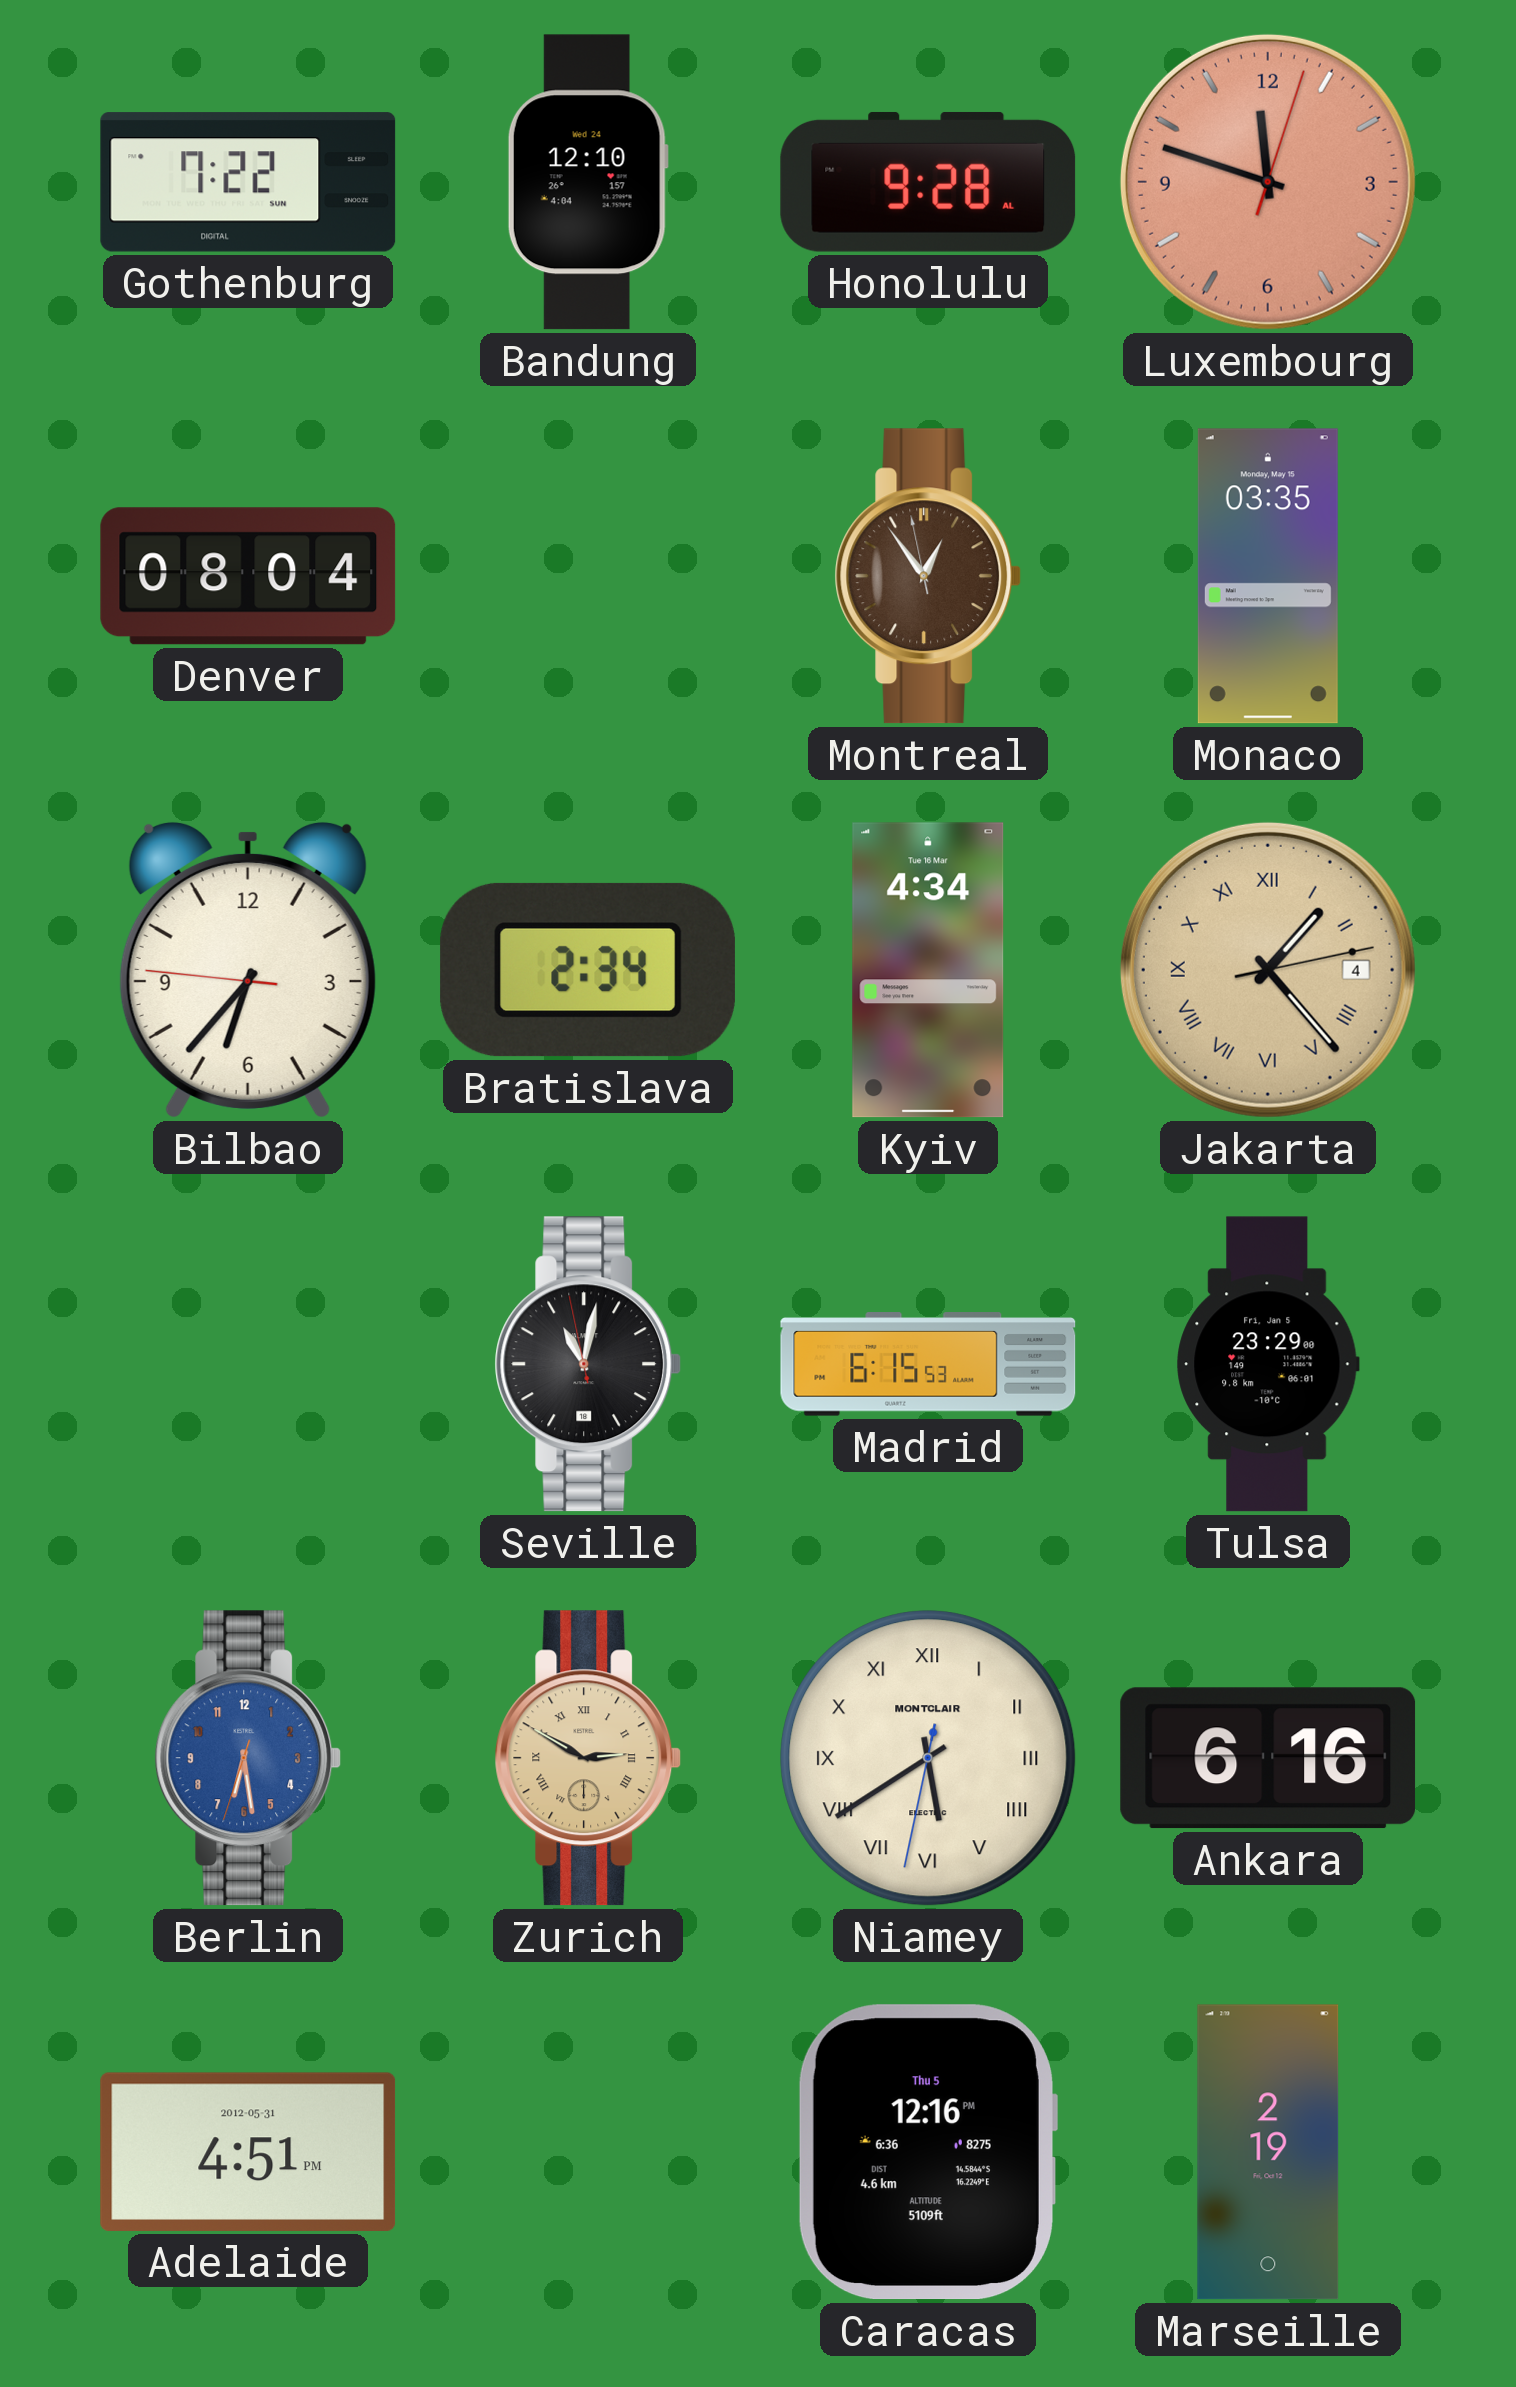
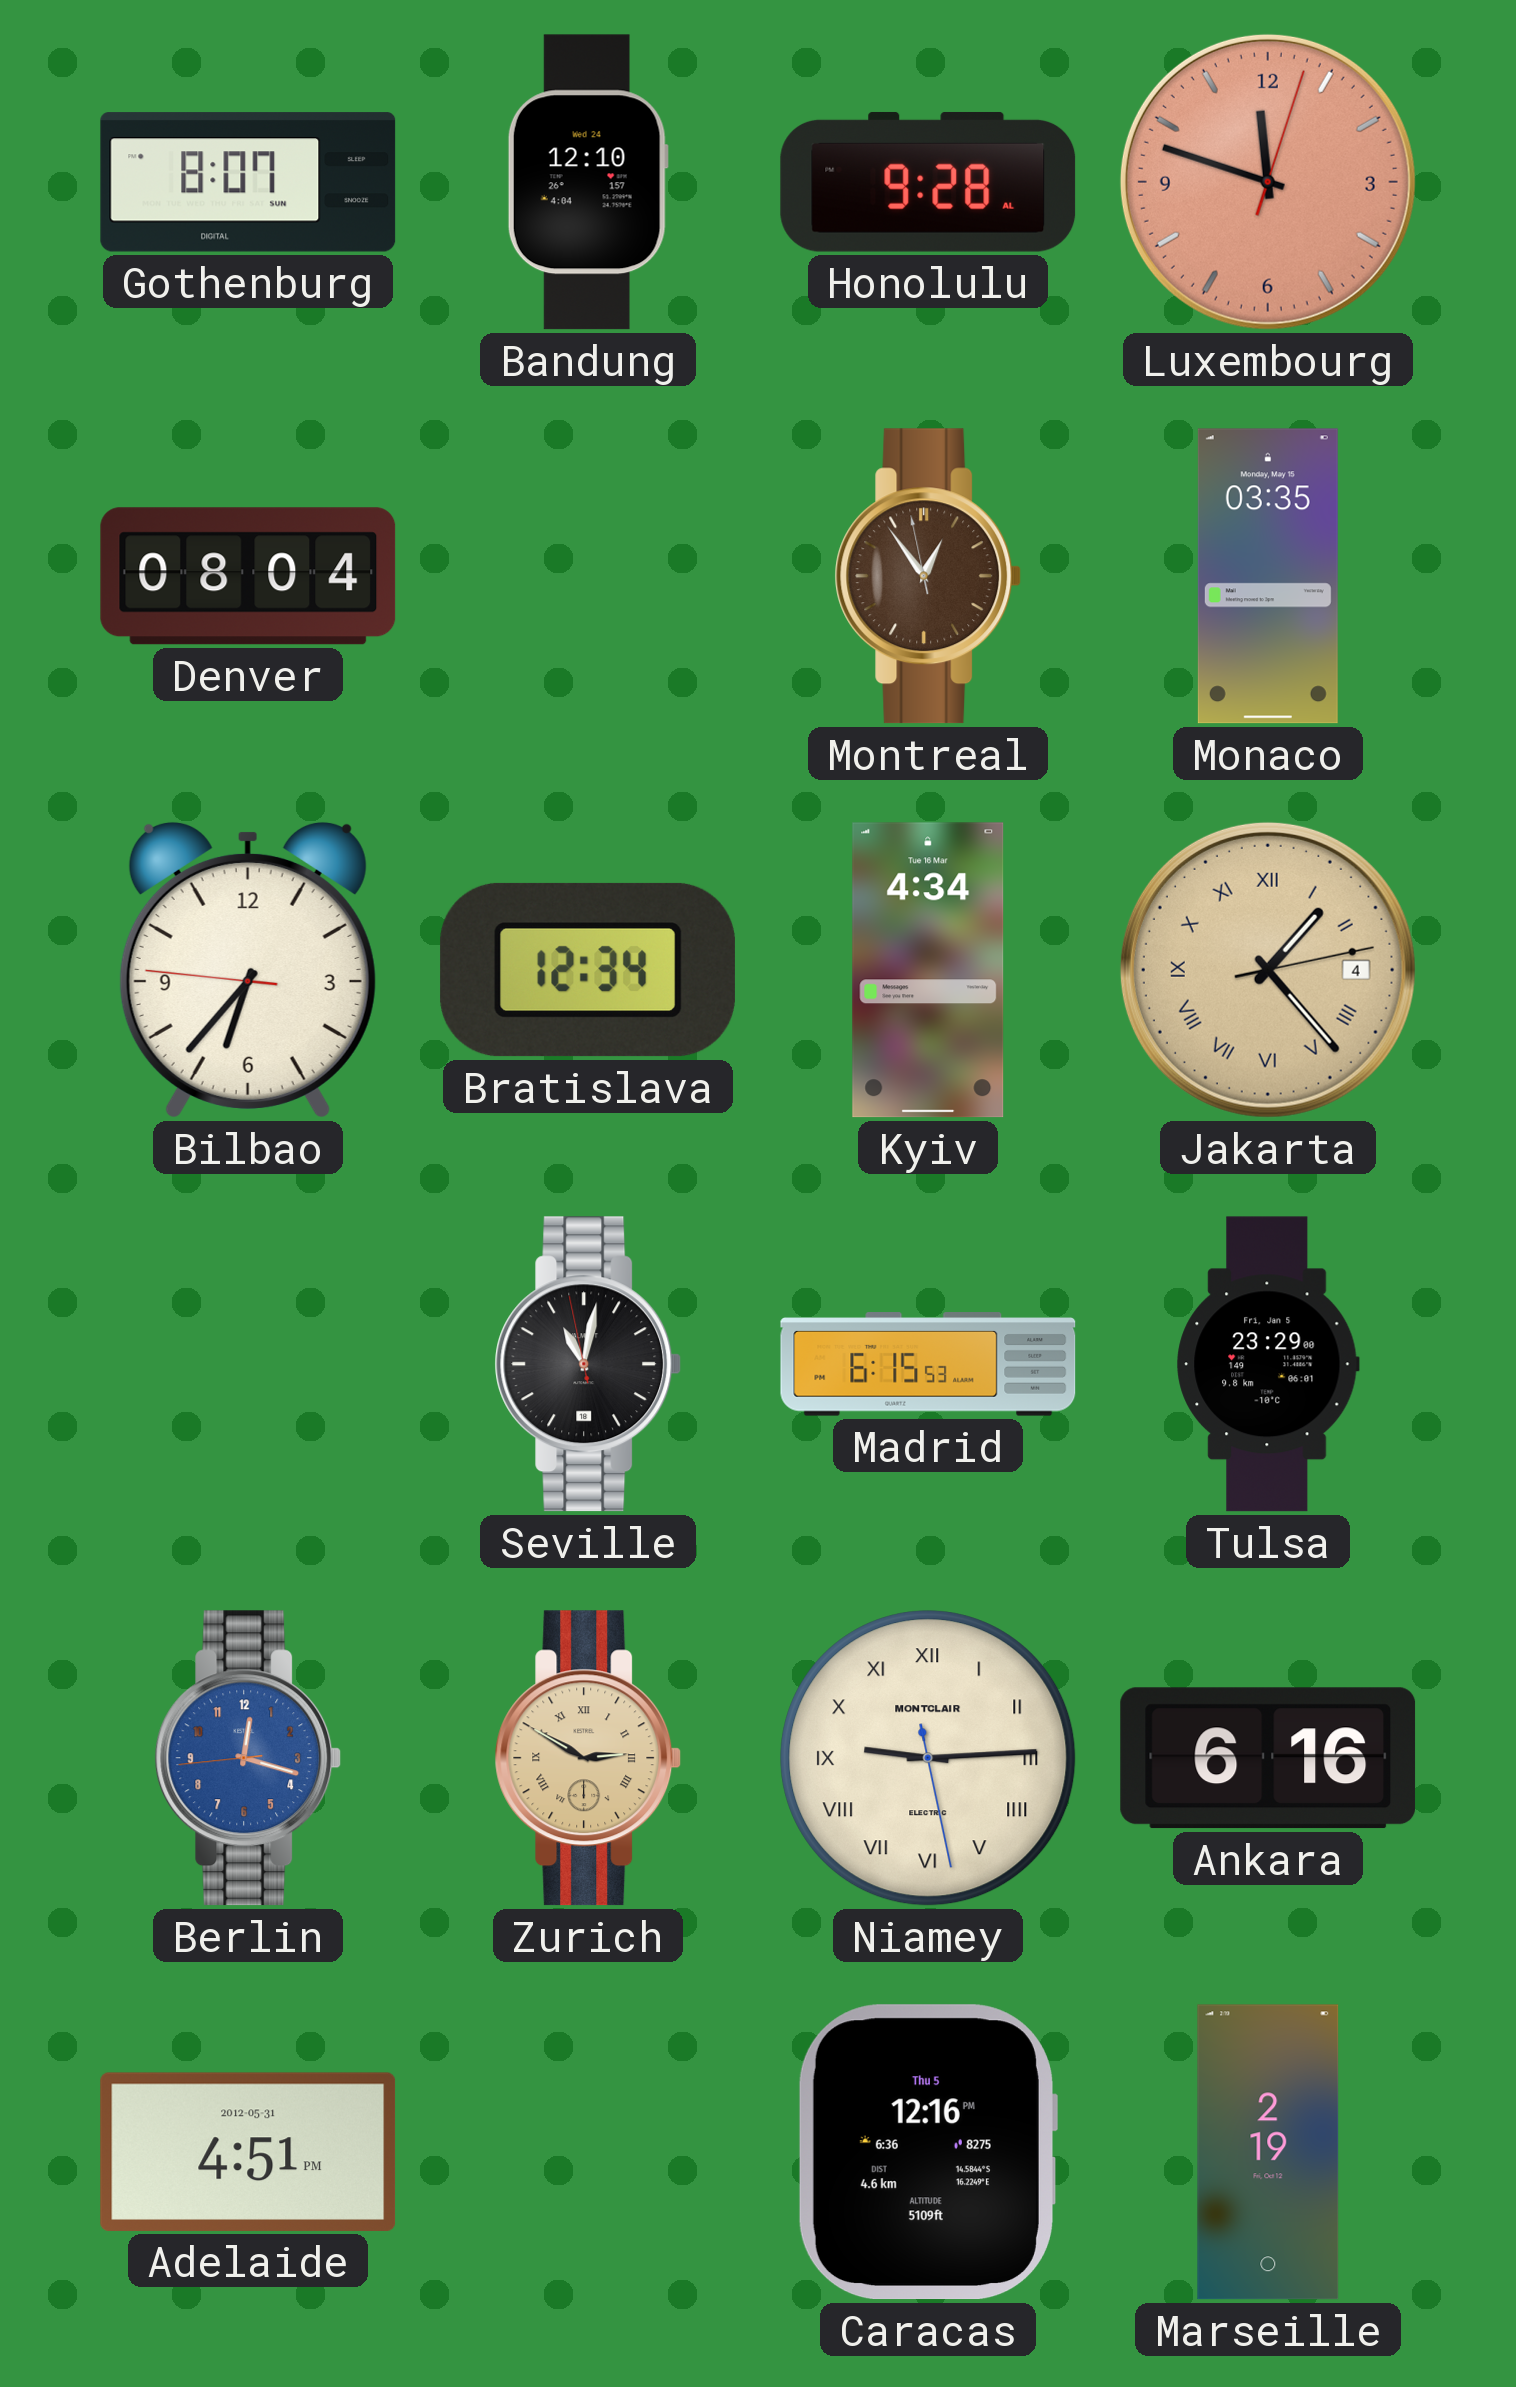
Gothenburg: 7:22 -> 8:07 (248, 182)
Bratislava: 2:34 -> 12:34 (588, 970)
Berlin: 6:28 -> 12:17 (248, 1758)
Niamey: 5:39 -> 9:14 (928, 1758)
